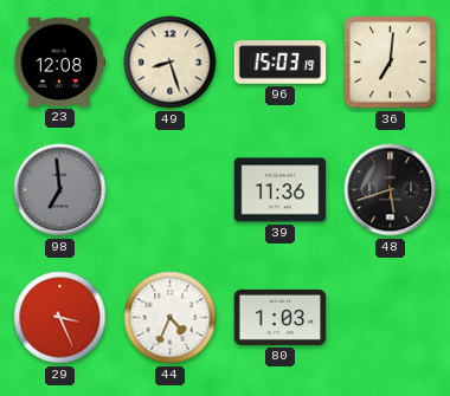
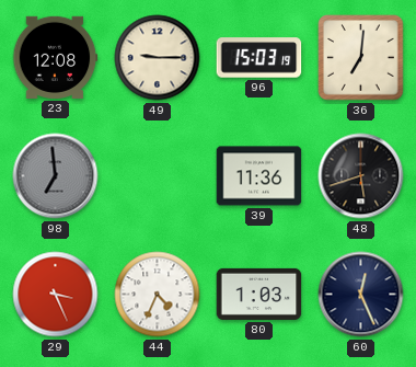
49: 8:27 -> 9:15 (158, 58)
60: none -> 12:26 (361, 295)
